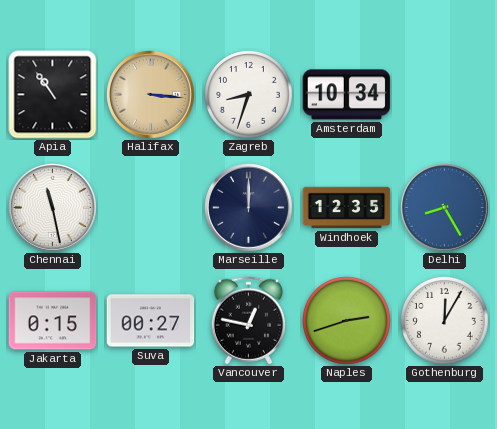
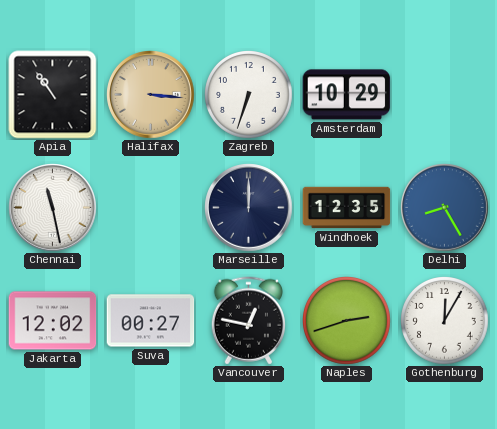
Zagreb: 8:33 -> 6:33 (249, 95)
Amsterdam: 10:34 -> 10:29 (347, 95)
Jakarta: 0:15 -> 12:02 (53, 321)
